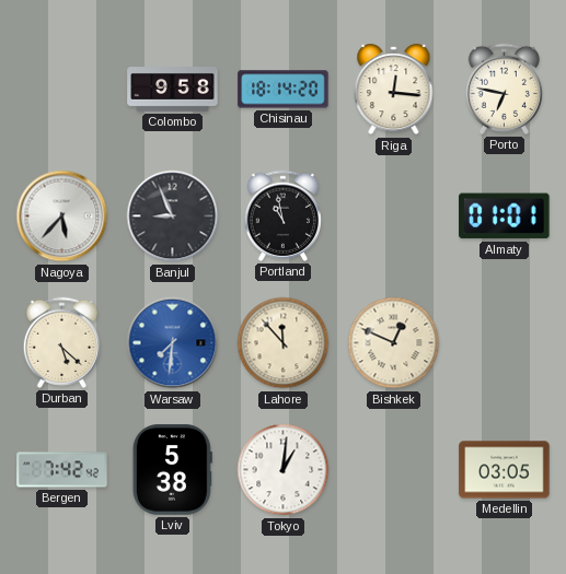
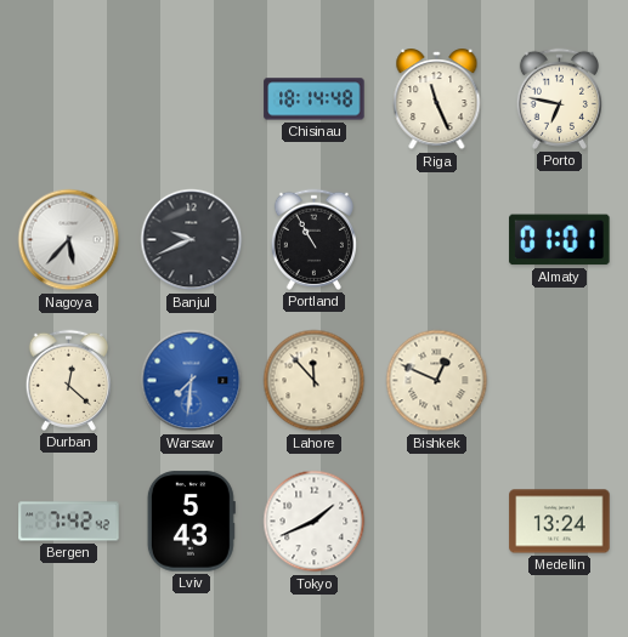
Colombo: 9:58 -> none (173, 90)
Chisinau: 18:14:20 -> 18:14:48 (315, 99)
Riga: 12:16 -> 11:26 (437, 99)
Banjul: 8:56 -> 9:41 (192, 240)
Portland: 10:58 -> 10:55 (313, 239)
Durban: 5:22 -> 12:22 (68, 380)
Lviv: 5:38 -> 5:43 (191, 522)
Tokyo: 1:01 -> 1:41 (315, 522)
Medellin: 03:05 -> 13:24 (560, 522)
